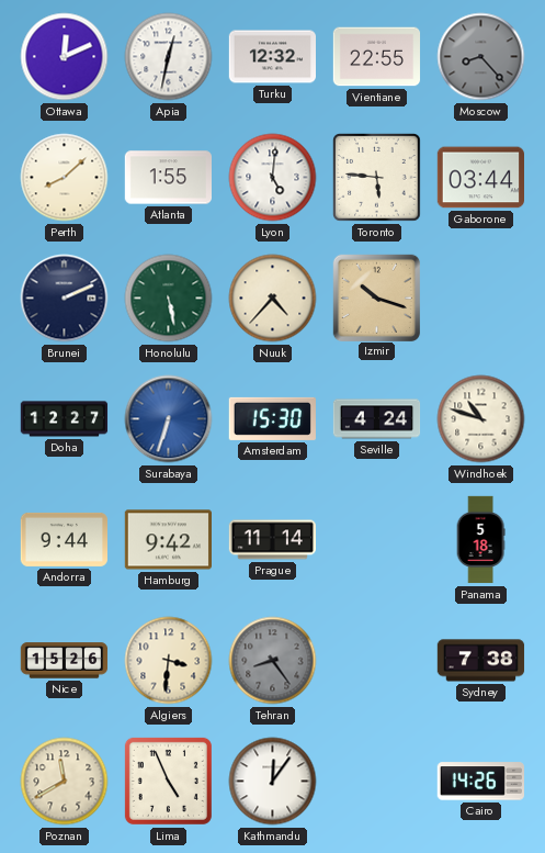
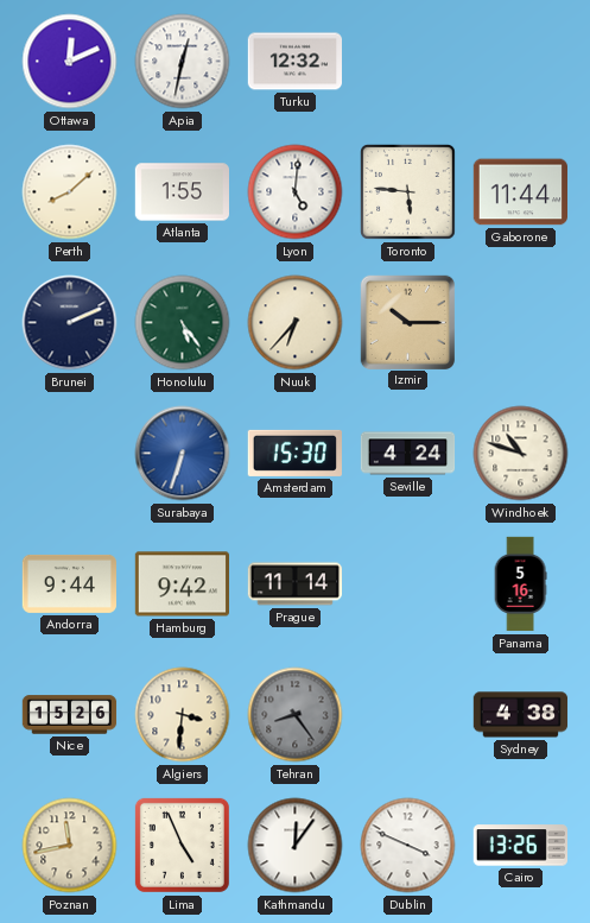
Vientiane: 22:55 -> none (377, 57)
Moscow: 8:23 -> none (481, 57)
Gaborone: 03:44 -> 11:44 (520, 192)
Honolulu: 5:28 -> 5:24 (183, 323)
Nuuk: 4:37 -> 6:37 (296, 323)
Izmir: 10:18 -> 10:15 (407, 322)
Doha: 12:27 -> none (65, 419)
Panama: 5:18 -> 5:16 (520, 584)
Sydney: 7:38 -> 4:38 (521, 715)
Poznan: 11:40 -> 11:43 (70, 846)
Dublin: none -> 3:49 (408, 846)
Cairo: 14:26 -> 13:26 (520, 846)
